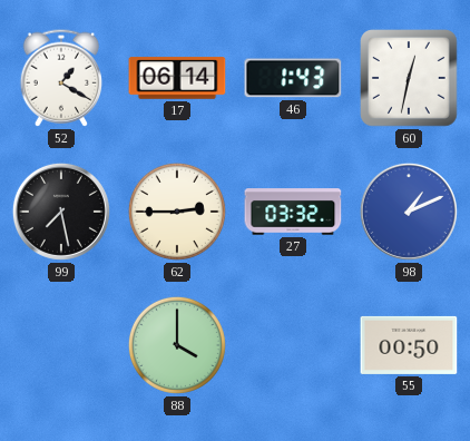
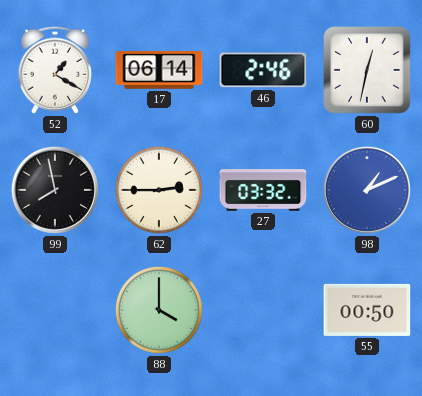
46: 1:43 -> 2:46 (263, 70)
99: 7:28 -> 7:58 (55, 190)
